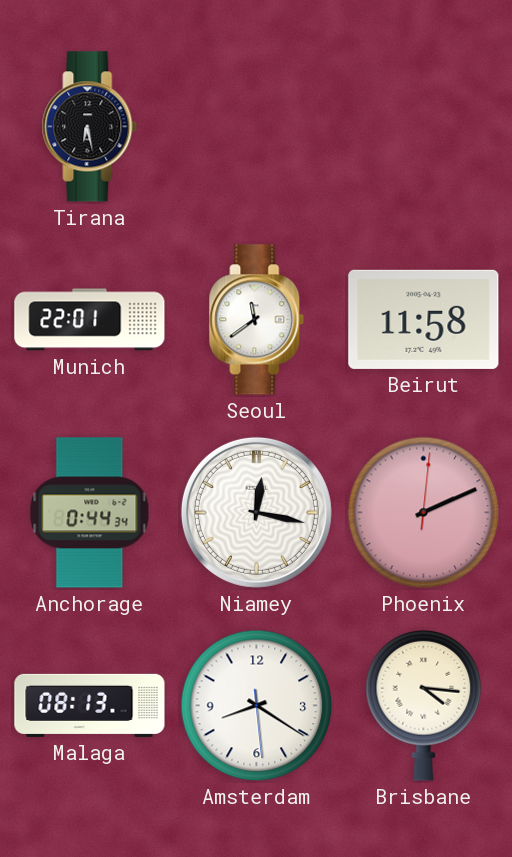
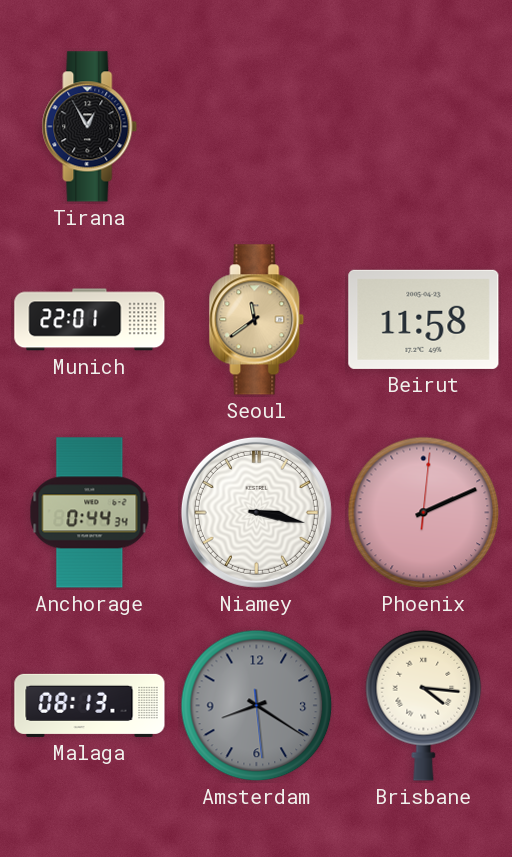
Tirana: 6:28 -> 12:55 (90, 127)
Seoul dial: white -> champagne (257, 320)
Niamey: 12:17 -> 3:17 (256, 512)
Amsterdam dial: white -> grey (257, 706)
